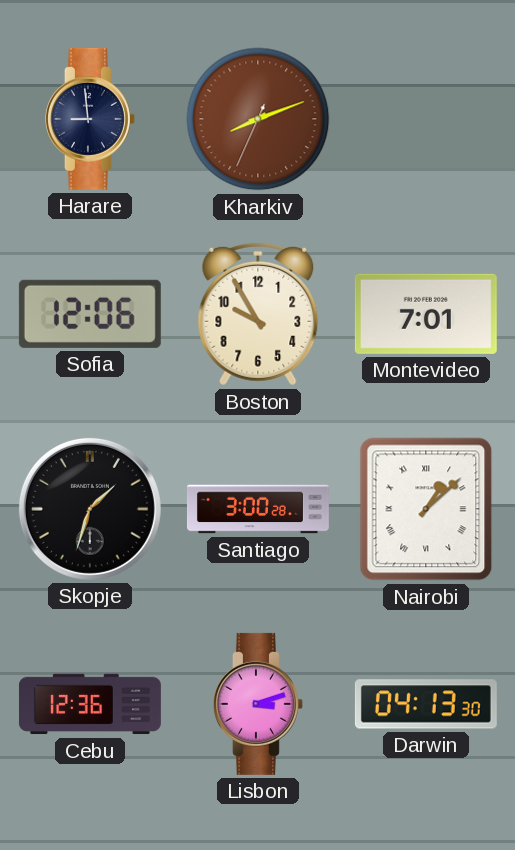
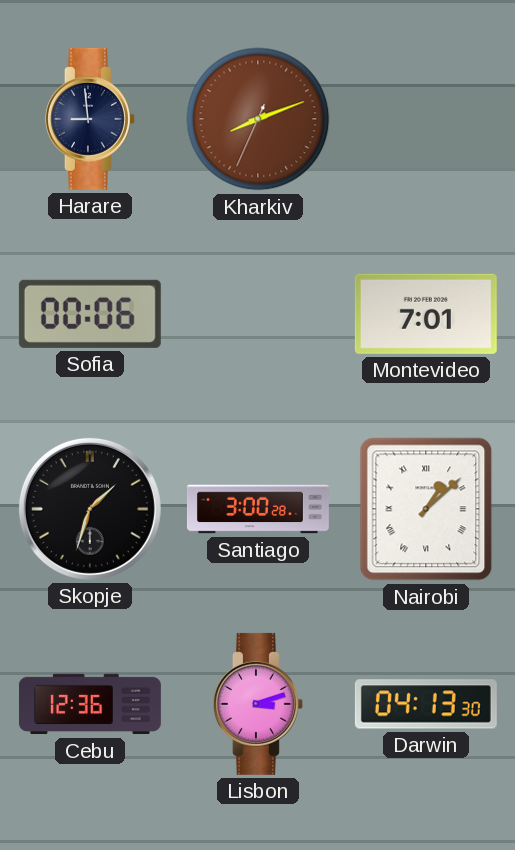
Sofia: 12:06 -> 00:06 (90, 314)
Boston: 9:55 -> none (258, 314)
